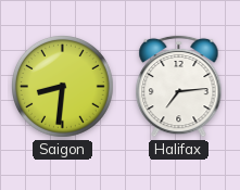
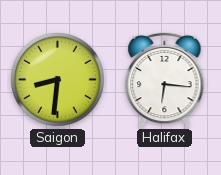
Halifax: 7:14 -> 6:16 (165, 79)
